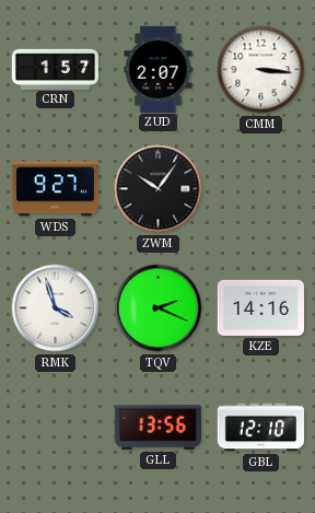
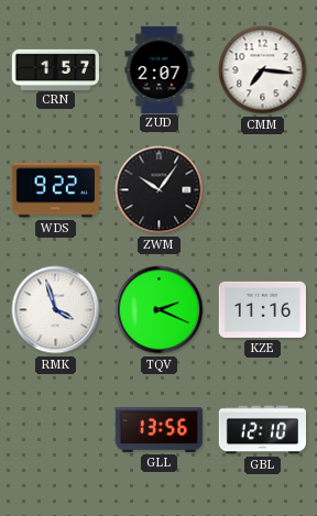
CMM: 3:16 -> 7:16 (263, 70)
WDS: 9:27 -> 9:22 (55, 190)
KZE: 14:16 -> 11:16 (262, 309)
